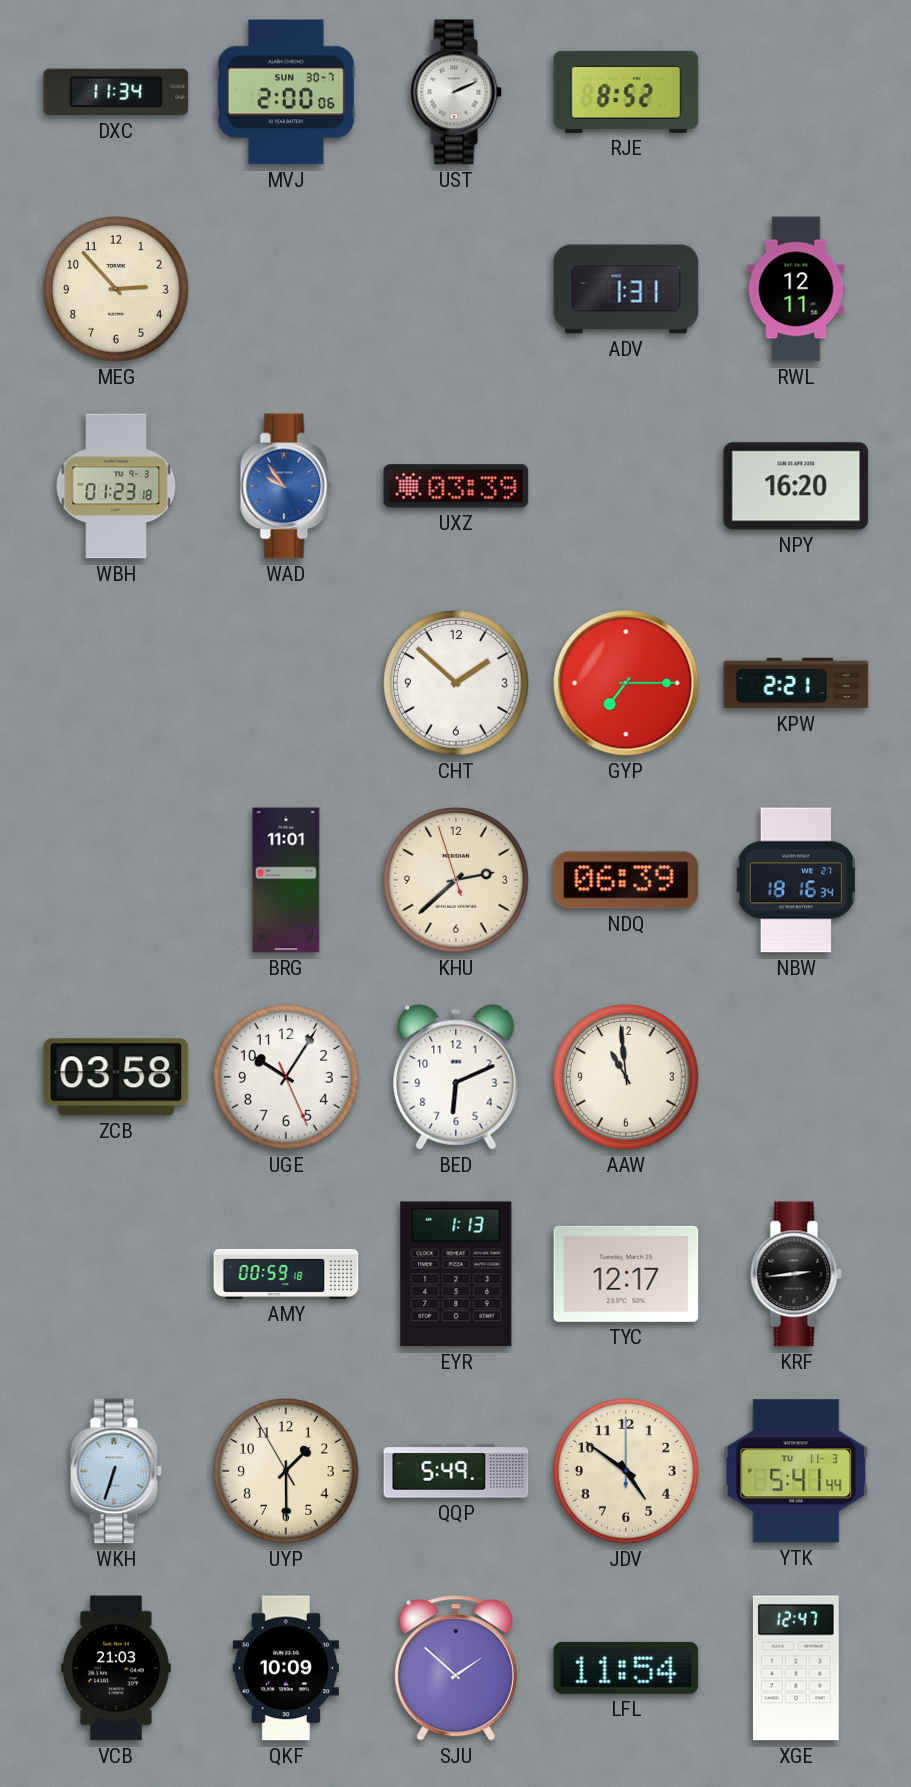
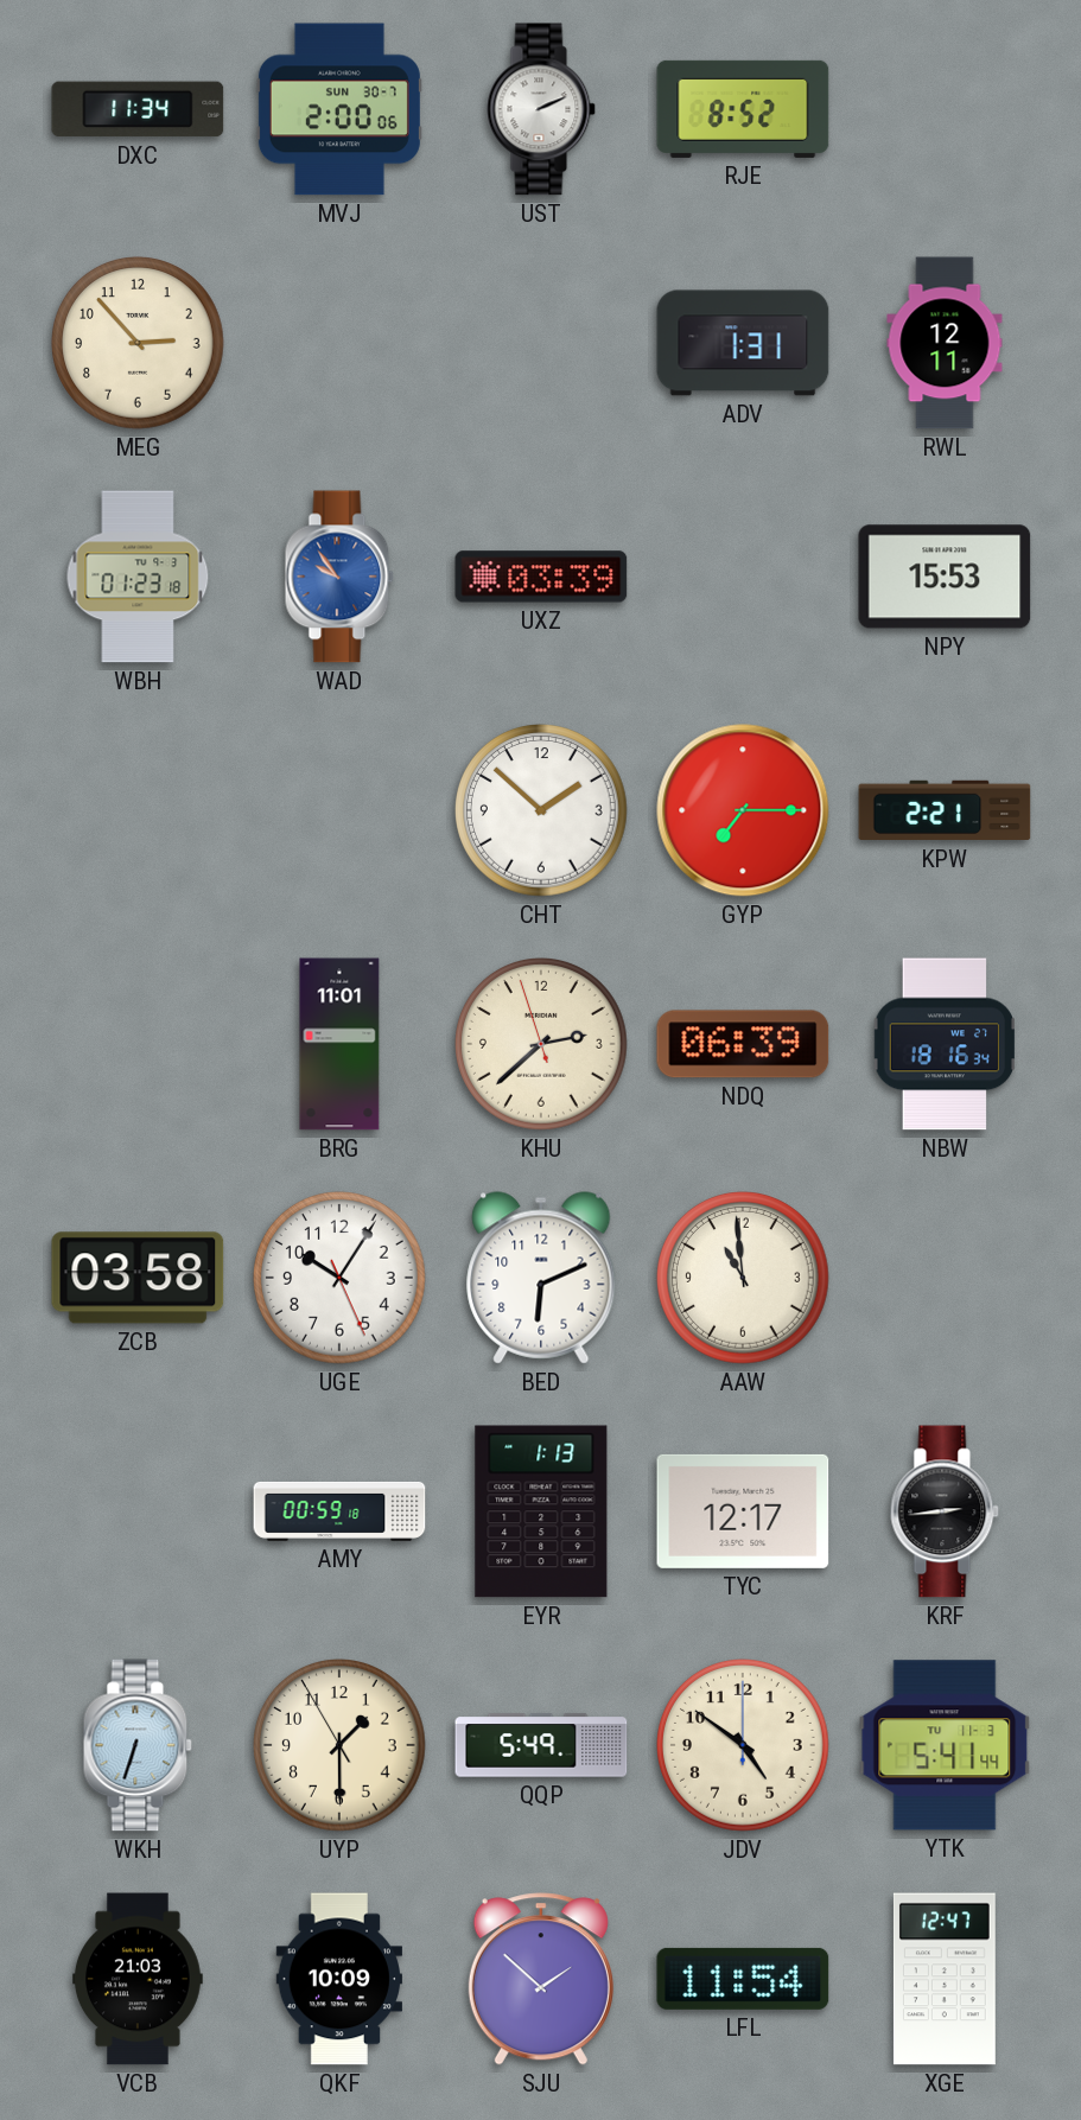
NPY: 16:20 -> 15:53 (945, 577)
